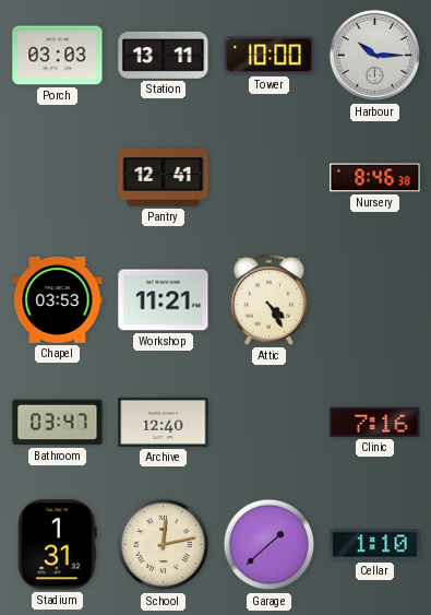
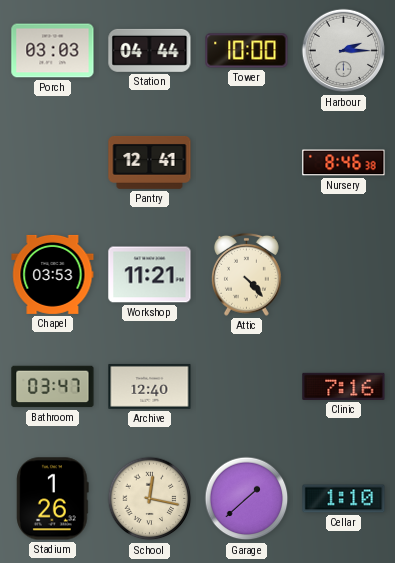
Station: 13:11 -> 04:44 (150, 50)
Harbour: 10:15 -> 2:15 (344, 51)
Attic: 4:25 -> 4:23 (246, 274)
Stadium: 1:31 -> 1:26 (53, 499)
School: 12:13 -> 12:17 (150, 499)
